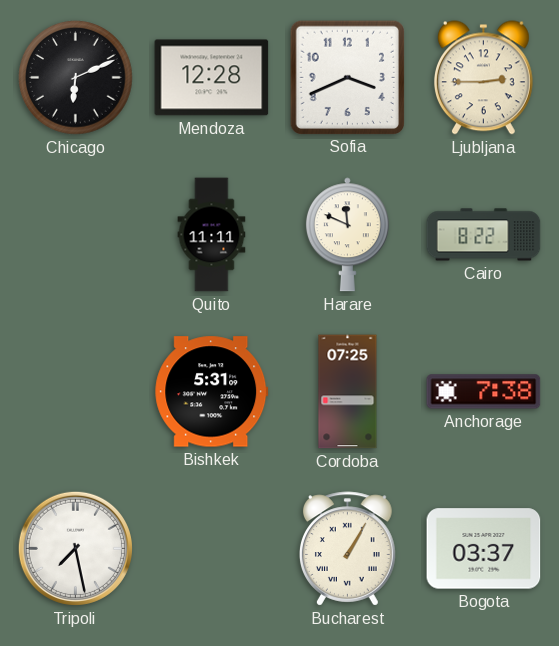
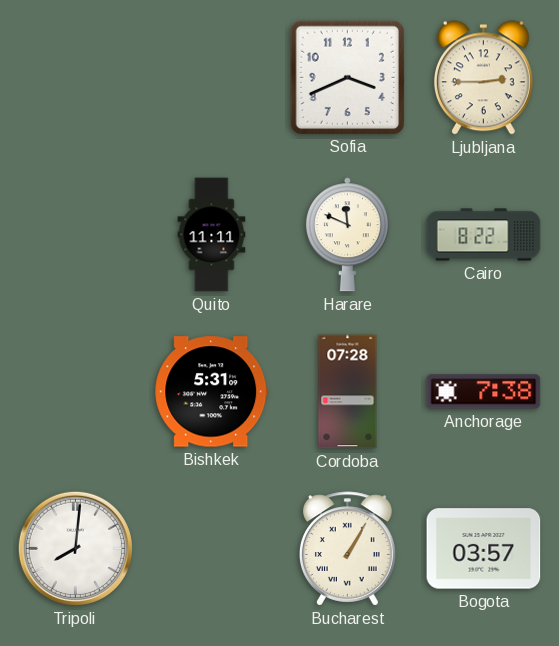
Chicago: 6:11 -> none (76, 78)
Mendoza: 12:28 -> none (212, 78)
Cordoba: 07:25 -> 07:28 (348, 392)
Tripoli: 7:28 -> 8:01 (75, 548)
Bogota: 03:37 -> 03:57 (484, 549)
